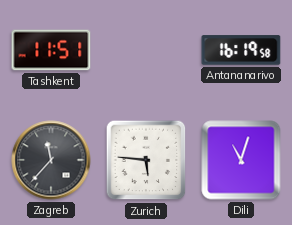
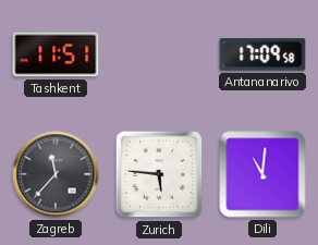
Antananarivo: 16:19 -> 17:09 (262, 54)
Dili: 11:03 -> 11:01 (262, 174)
